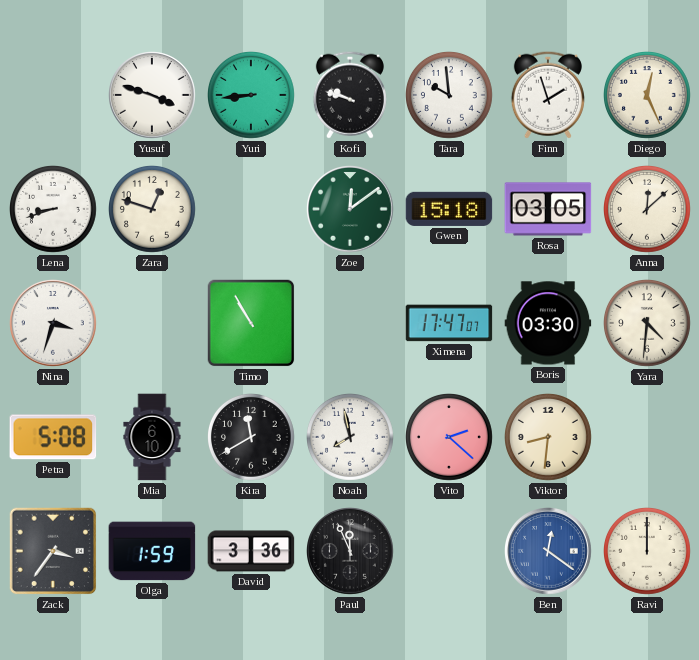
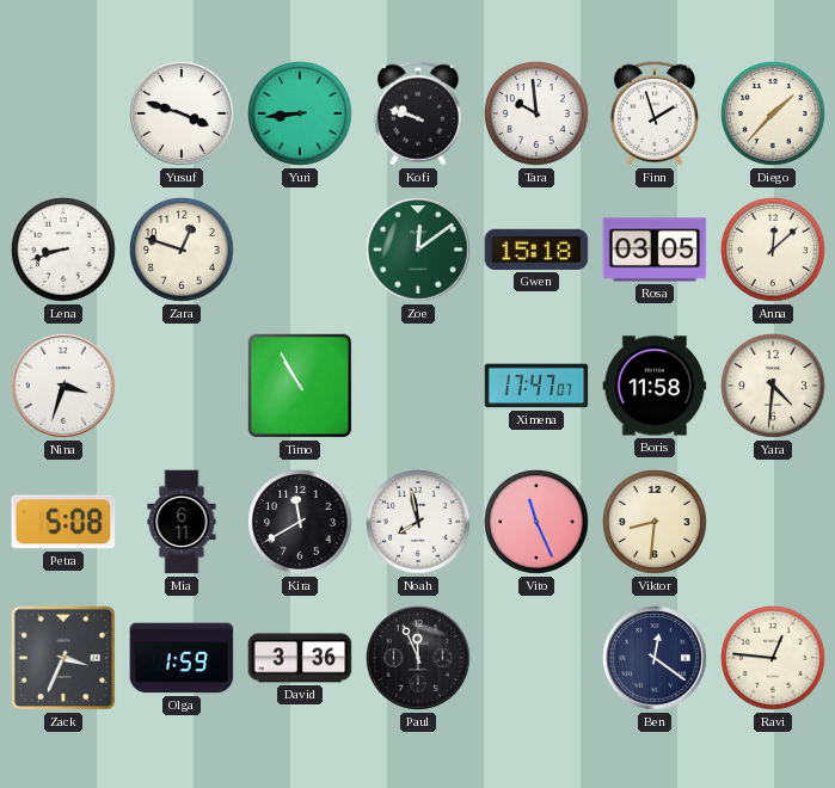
Diego: 12:26 -> 1:37 (774, 115)
Boris: 03:30 -> 11:58 (655, 386)
Mia: 6:10 -> 6:11 (182, 522)
Vito: 2:22 -> 11:26 (538, 523)
Zack: 3:36 -> 3:34 (63, 658)
Ben dial: blue -> navy (656, 659)
Ravi: 12:00 -> 12:46 (774, 659)
